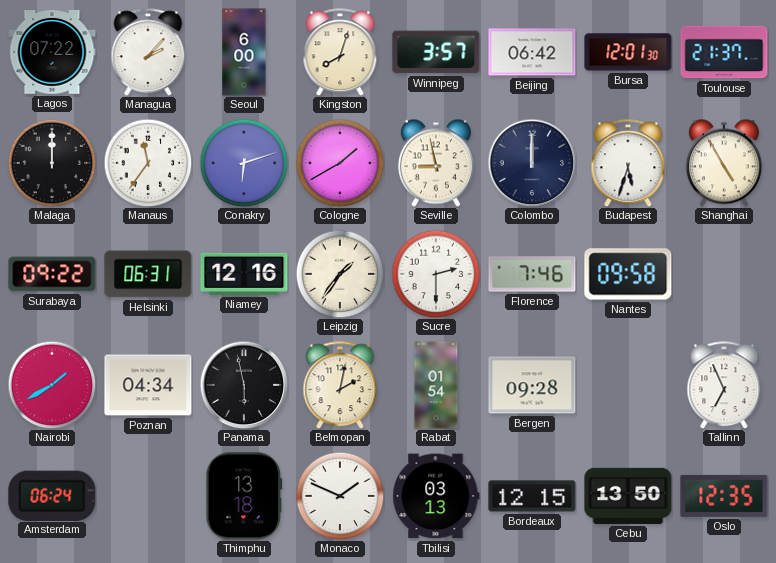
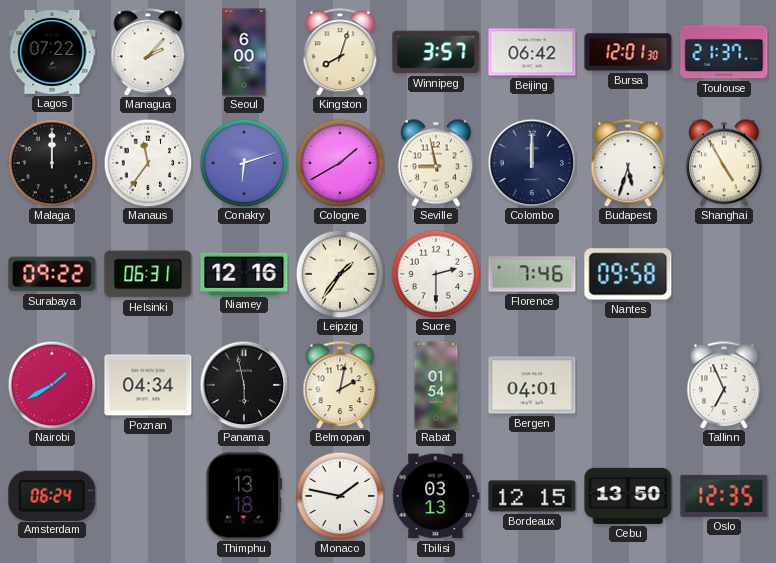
Bergen: 09:28 -> 04:01 (532, 385)
Monaco: 1:49 -> 1:47 (340, 496)
